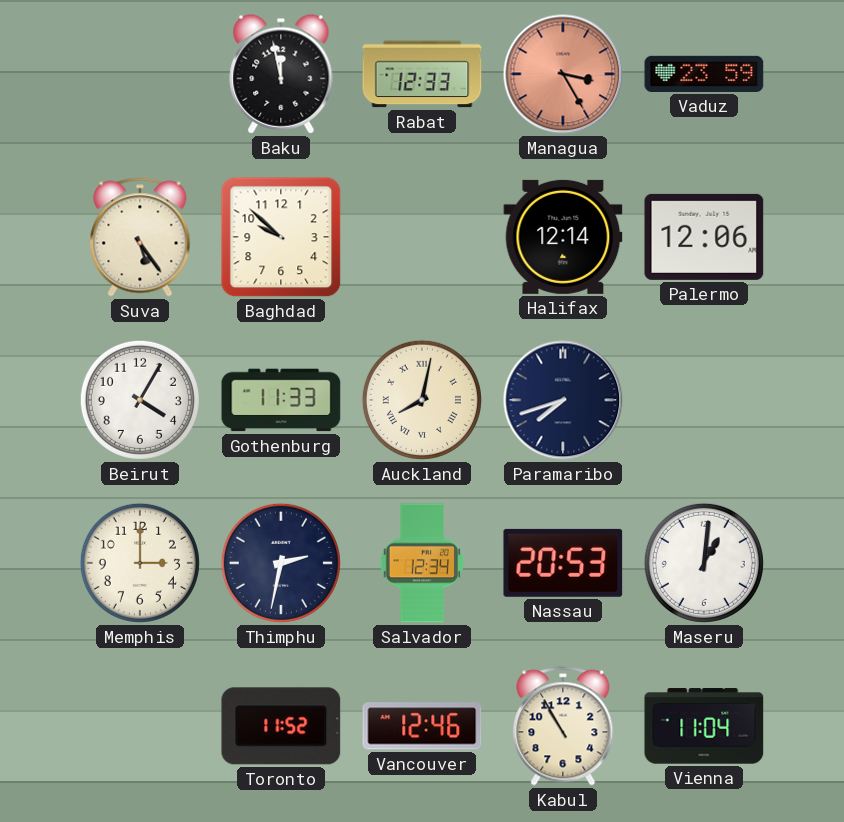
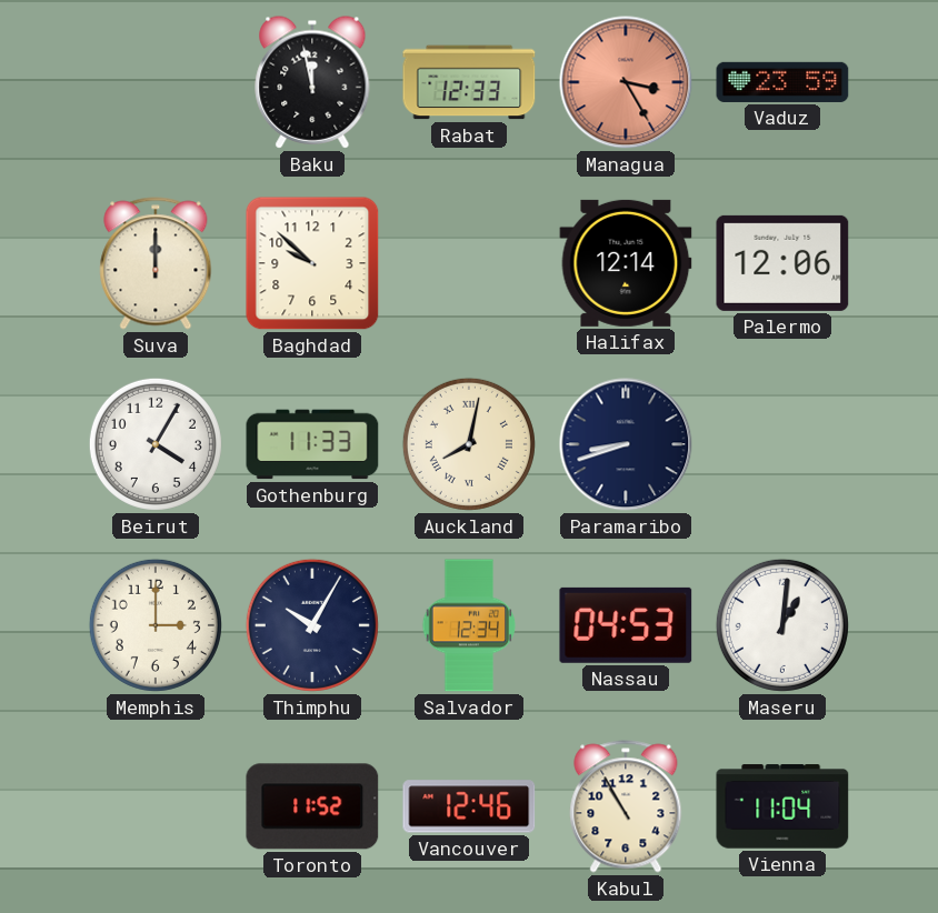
Suva: 5:24 -> 12:00 (156, 263)
Paramaribo: 7:42 -> 8:42 (626, 444)
Thimphu: 2:32 -> 10:05 (312, 625)
Nassau: 20:53 -> 04:53 (626, 625)
